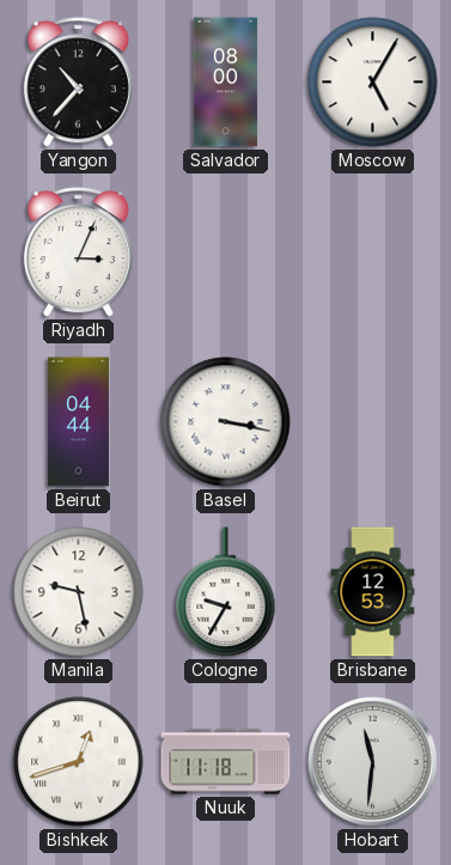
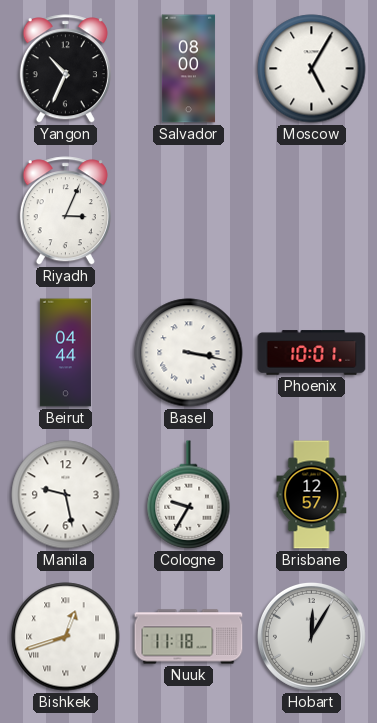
Yangon: 10:37 -> 10:34 (65, 69)
Phoenix: none -> 10:01 (312, 353)
Brisbane: 12:53 -> 12:57 (312, 495)
Hobart: 11:31 -> 12:05 (311, 636)
